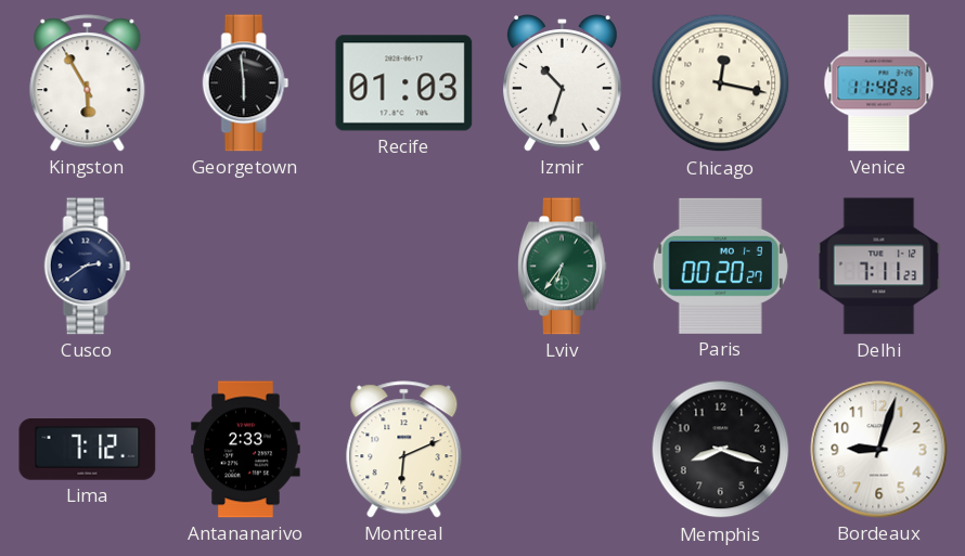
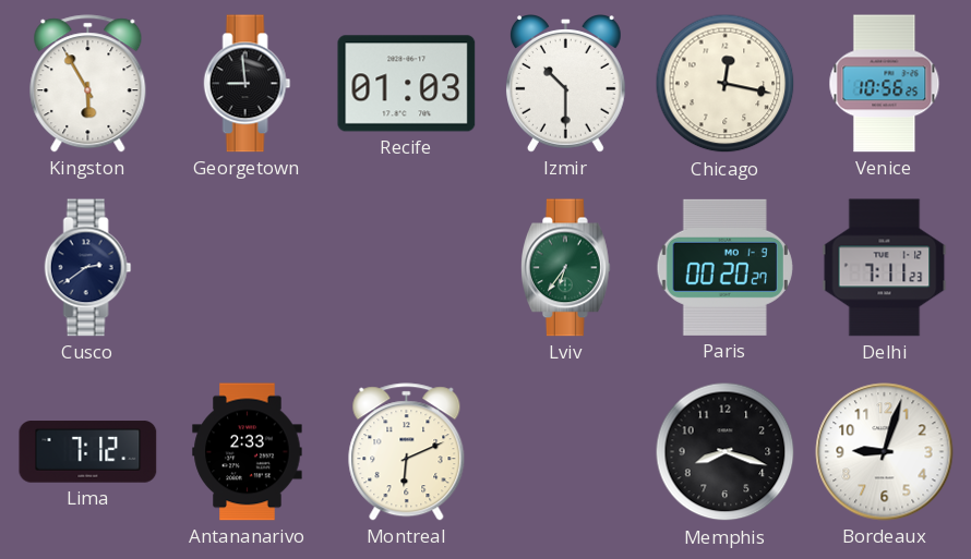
Georgetown: 5:59 -> 8:59 (248, 84)
Izmir: 10:33 -> 10:30 (565, 84)
Venice: 11:48 -> 10:56 (885, 84)
